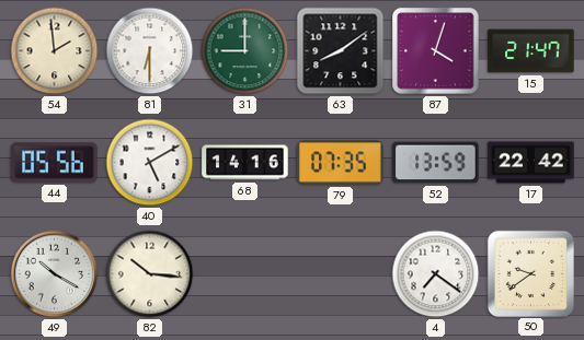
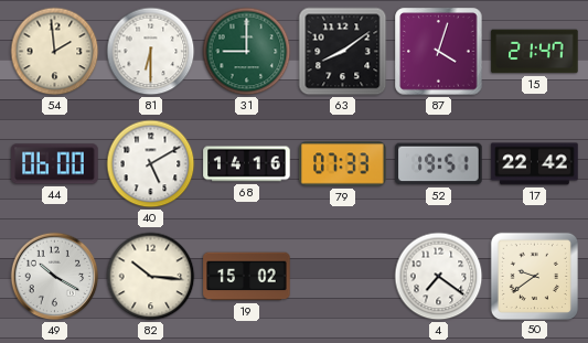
44: 05:56 -> 06:00 (55, 164)
79: 07:35 -> 07:33 (343, 164)
52: 13:59 -> 19:51 (439, 164)
19: none -> 15:02 (247, 277)
